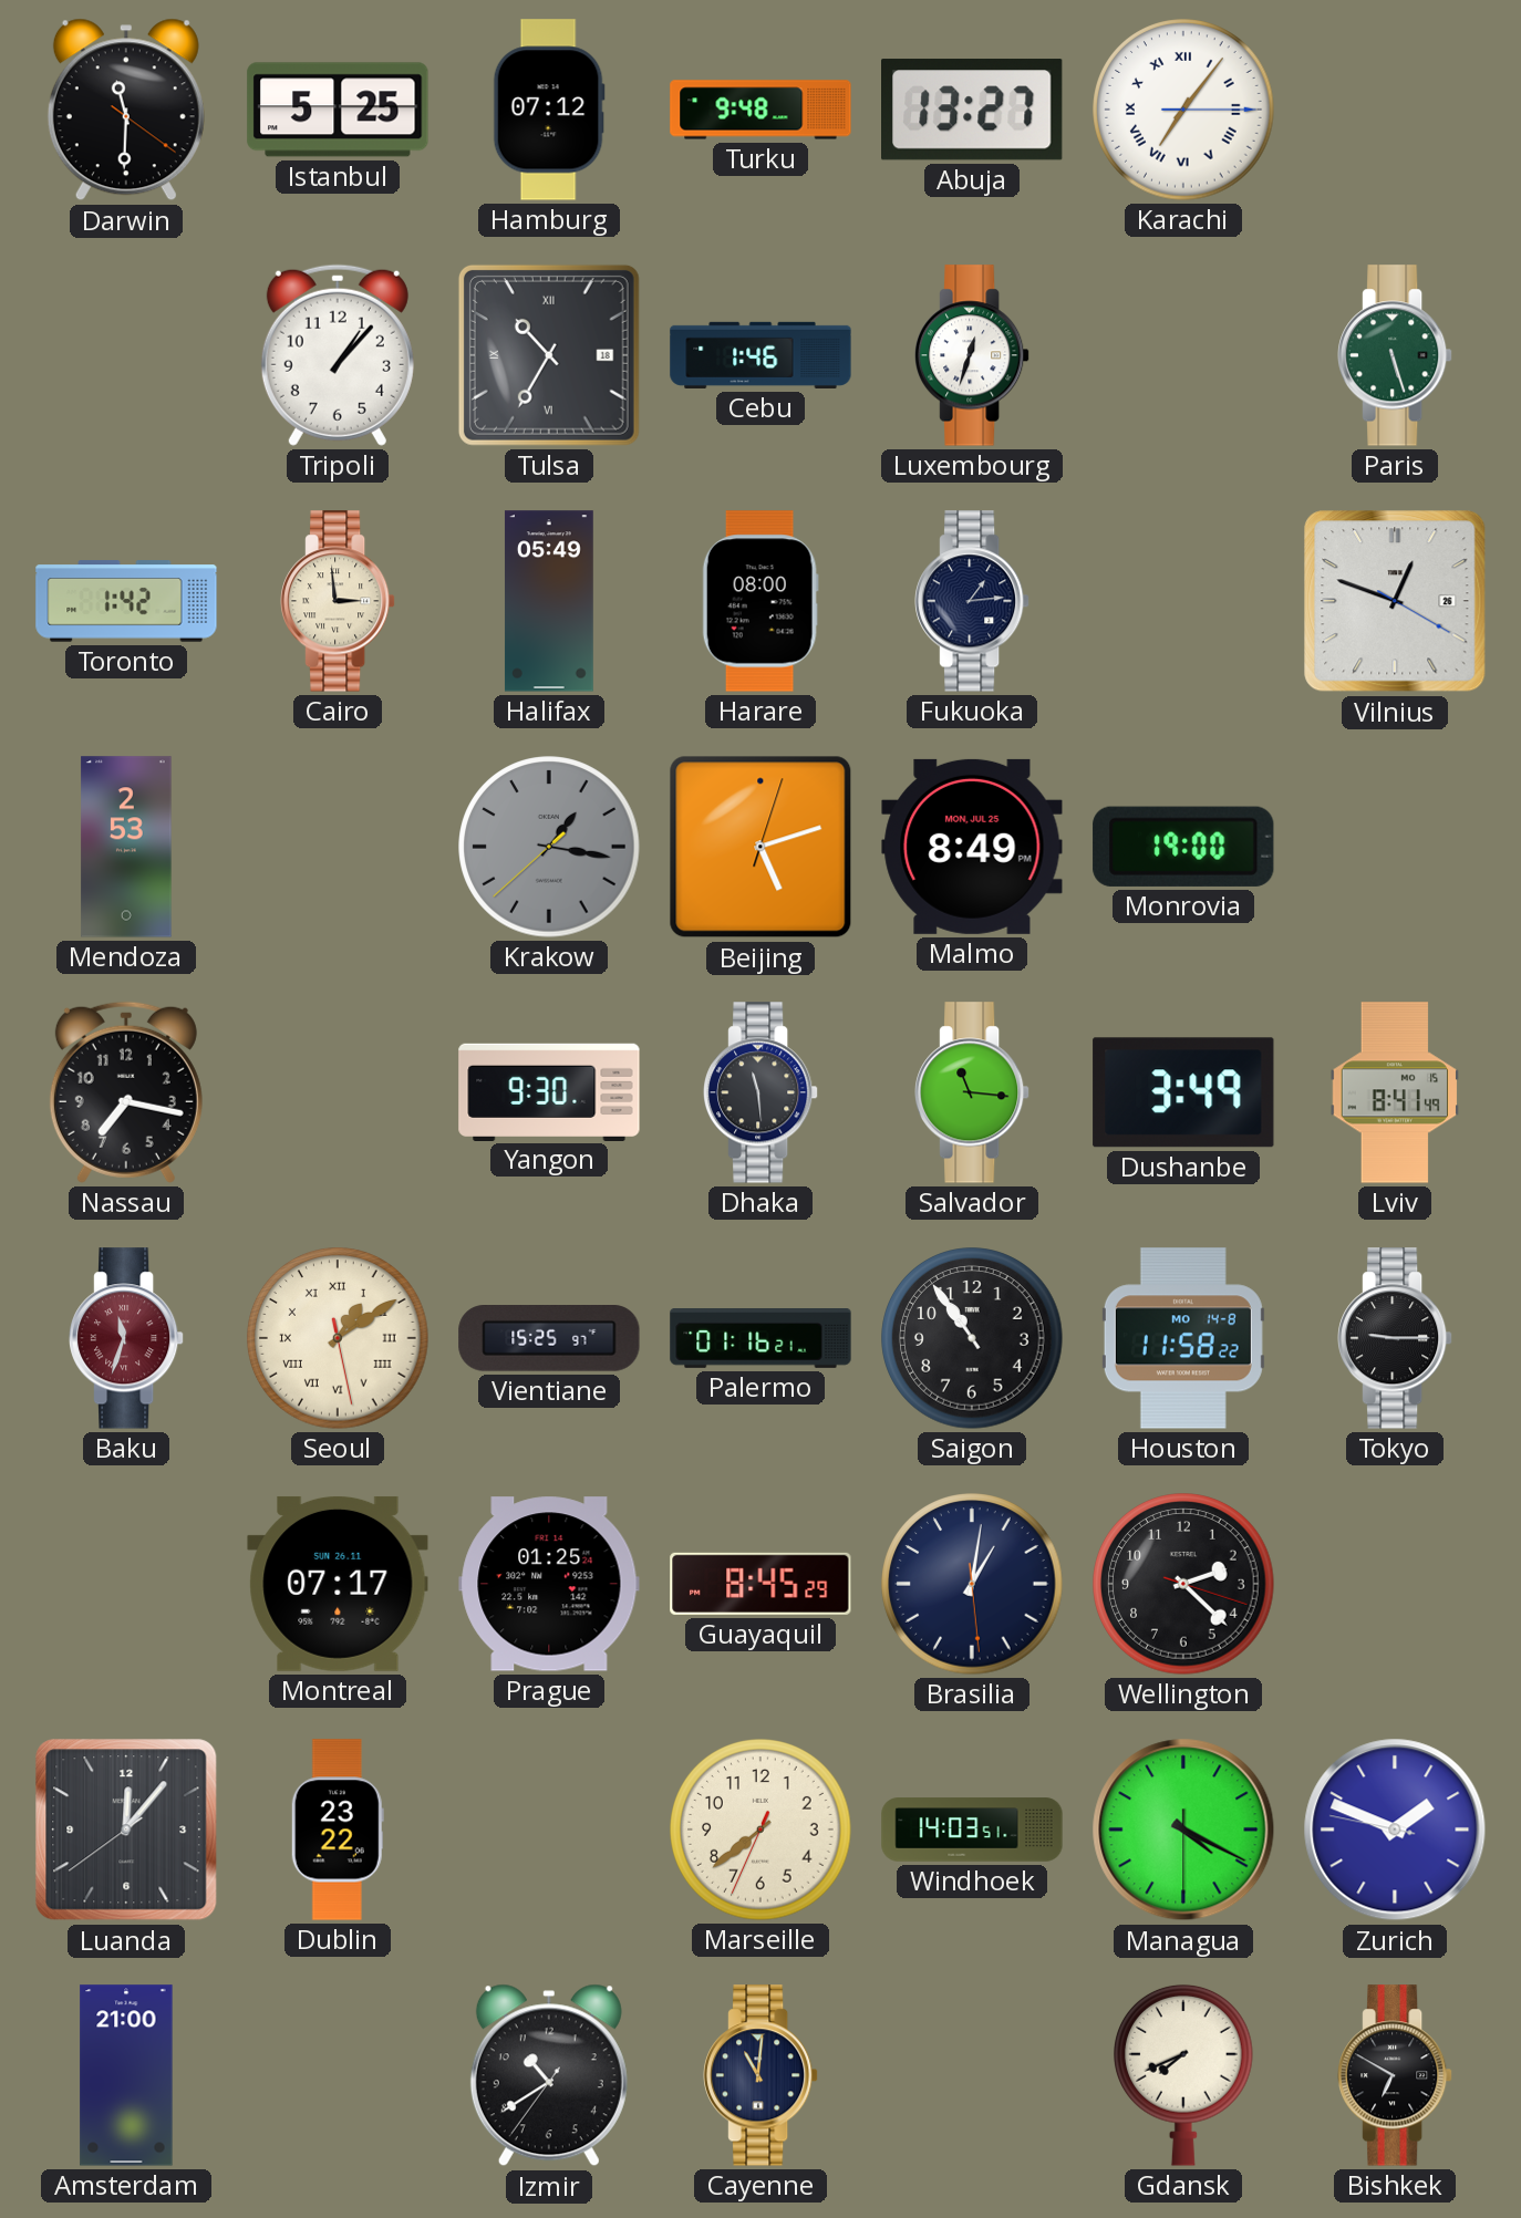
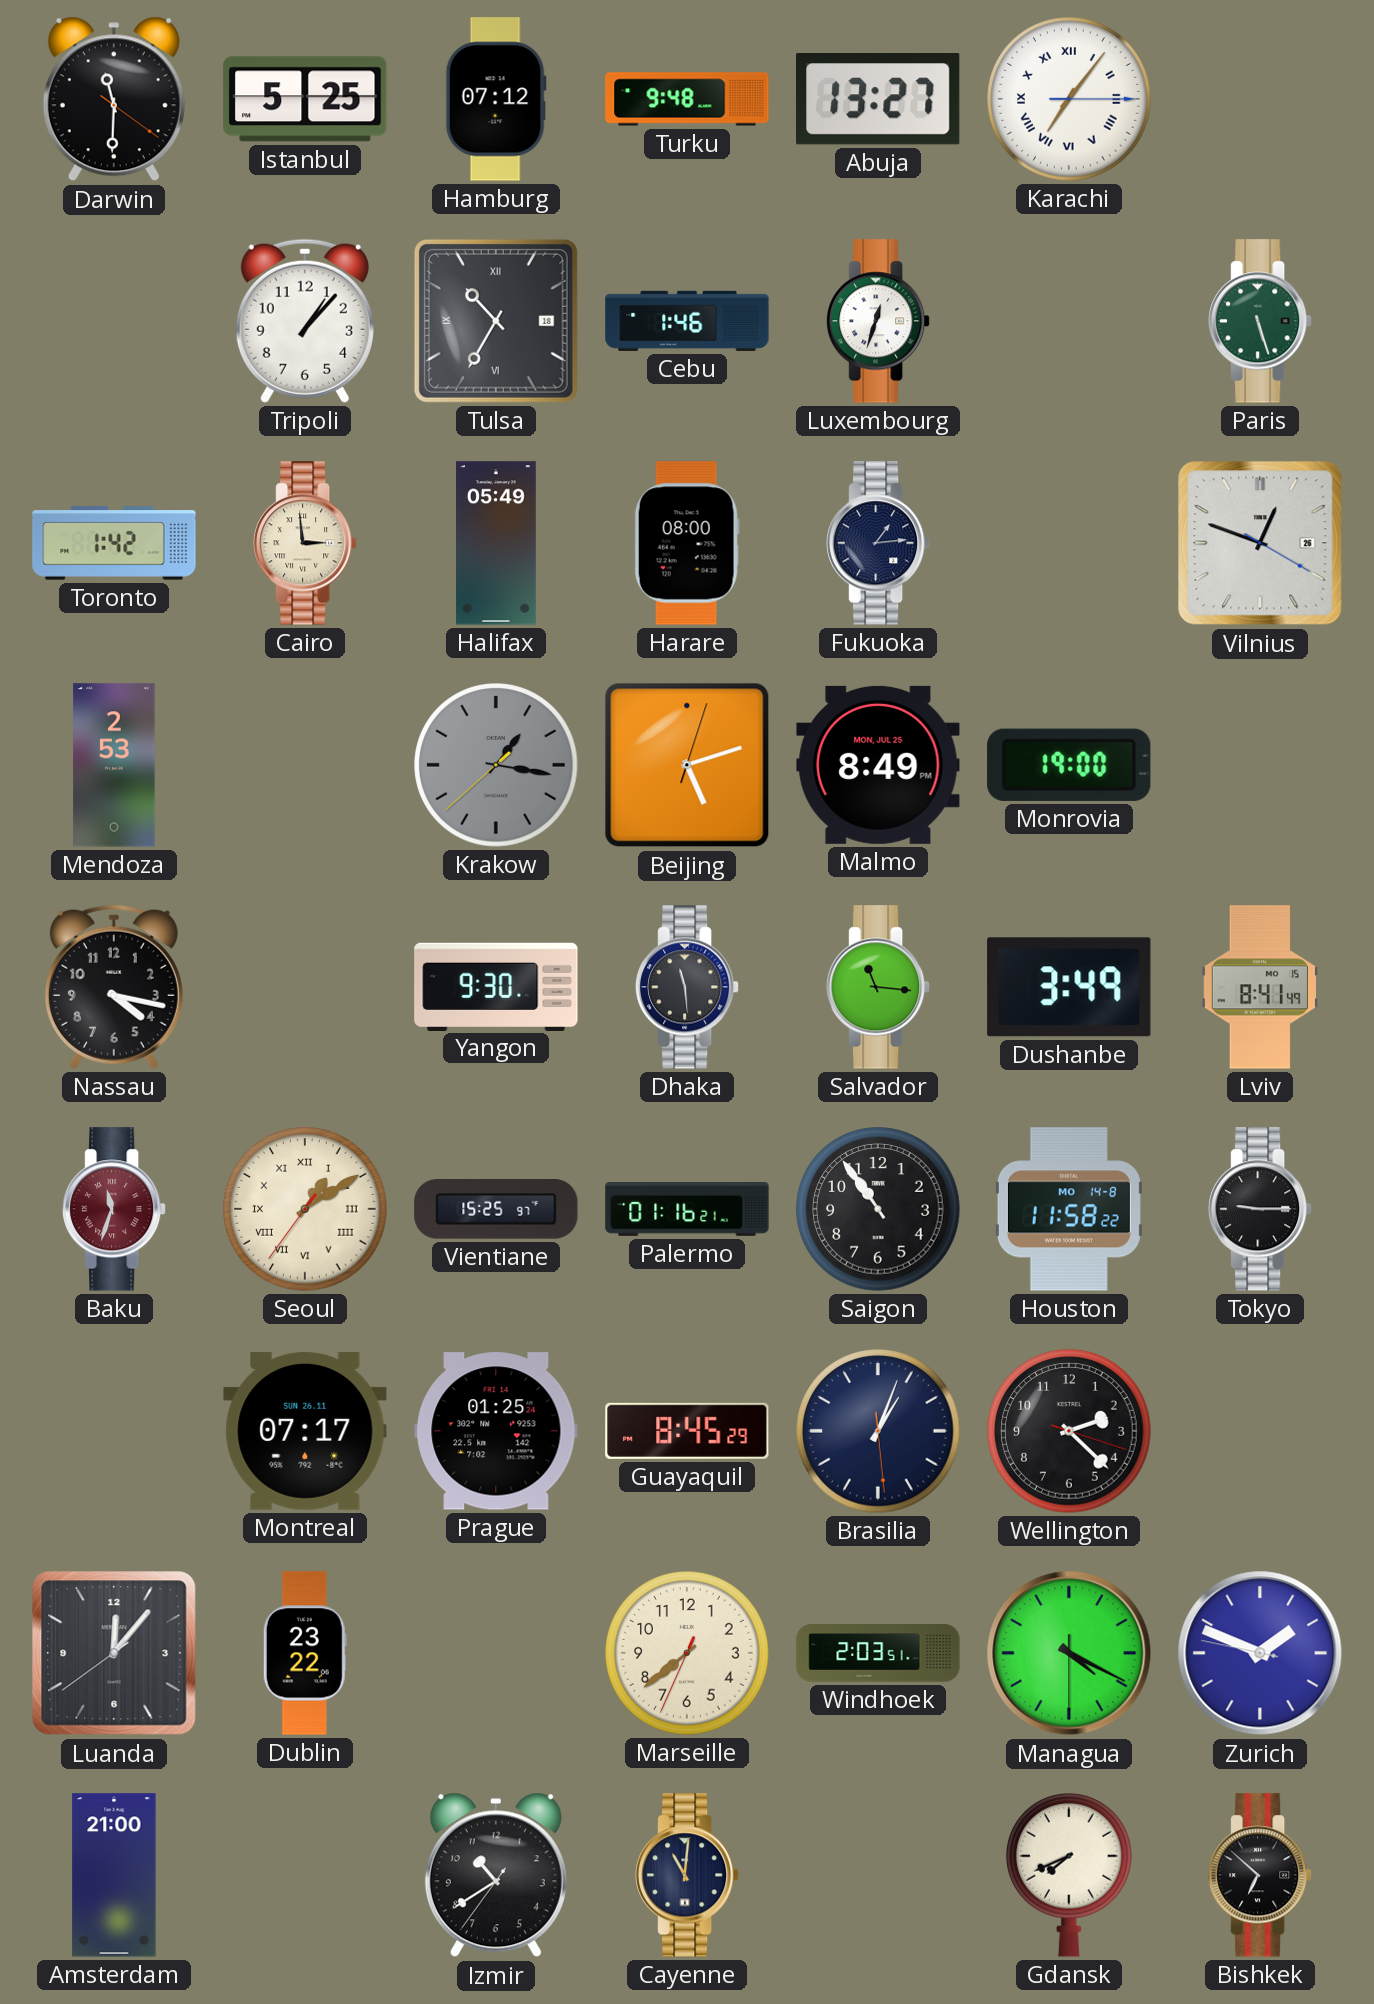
Nassau: 7:17 -> 4:17 (114, 987)
Seoul: 1:09:28 -> 1:09:36 (305, 1209)
Brasilia: 1:01 -> 1:03 (878, 1431)
Windhoek: 14:03 -> 2:03 (878, 1653)
Bishkek: 6:50 -> 6:52 (1261, 1875)
